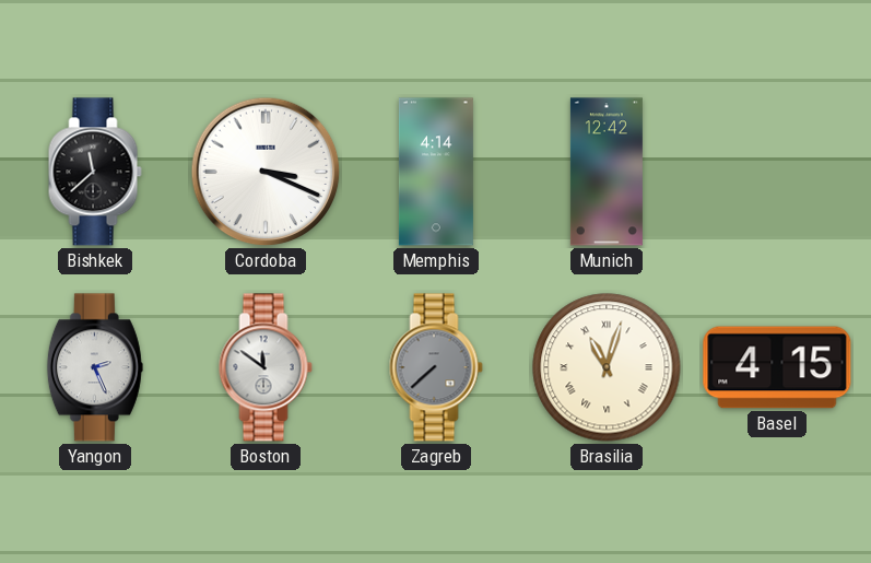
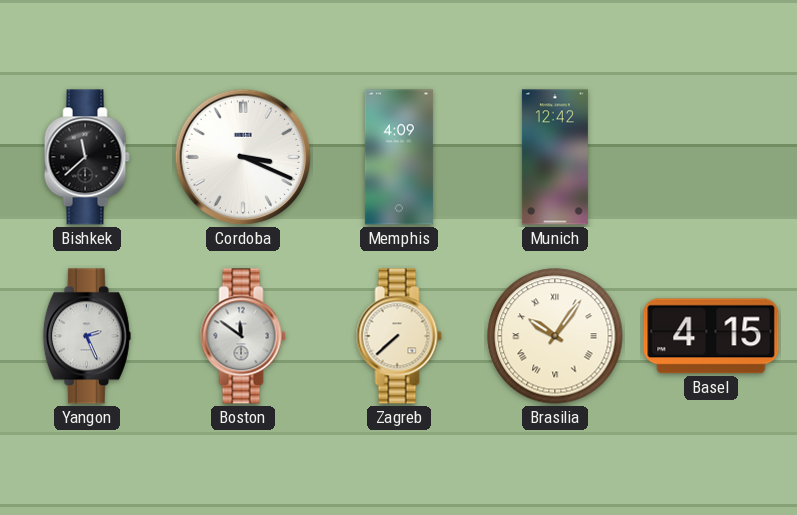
Memphis: 4:14 -> 4:09 (399, 157)
Zagreb dial: grey -> cream (399, 336)
Brasilia: 11:03 -> 10:06 (555, 336)
